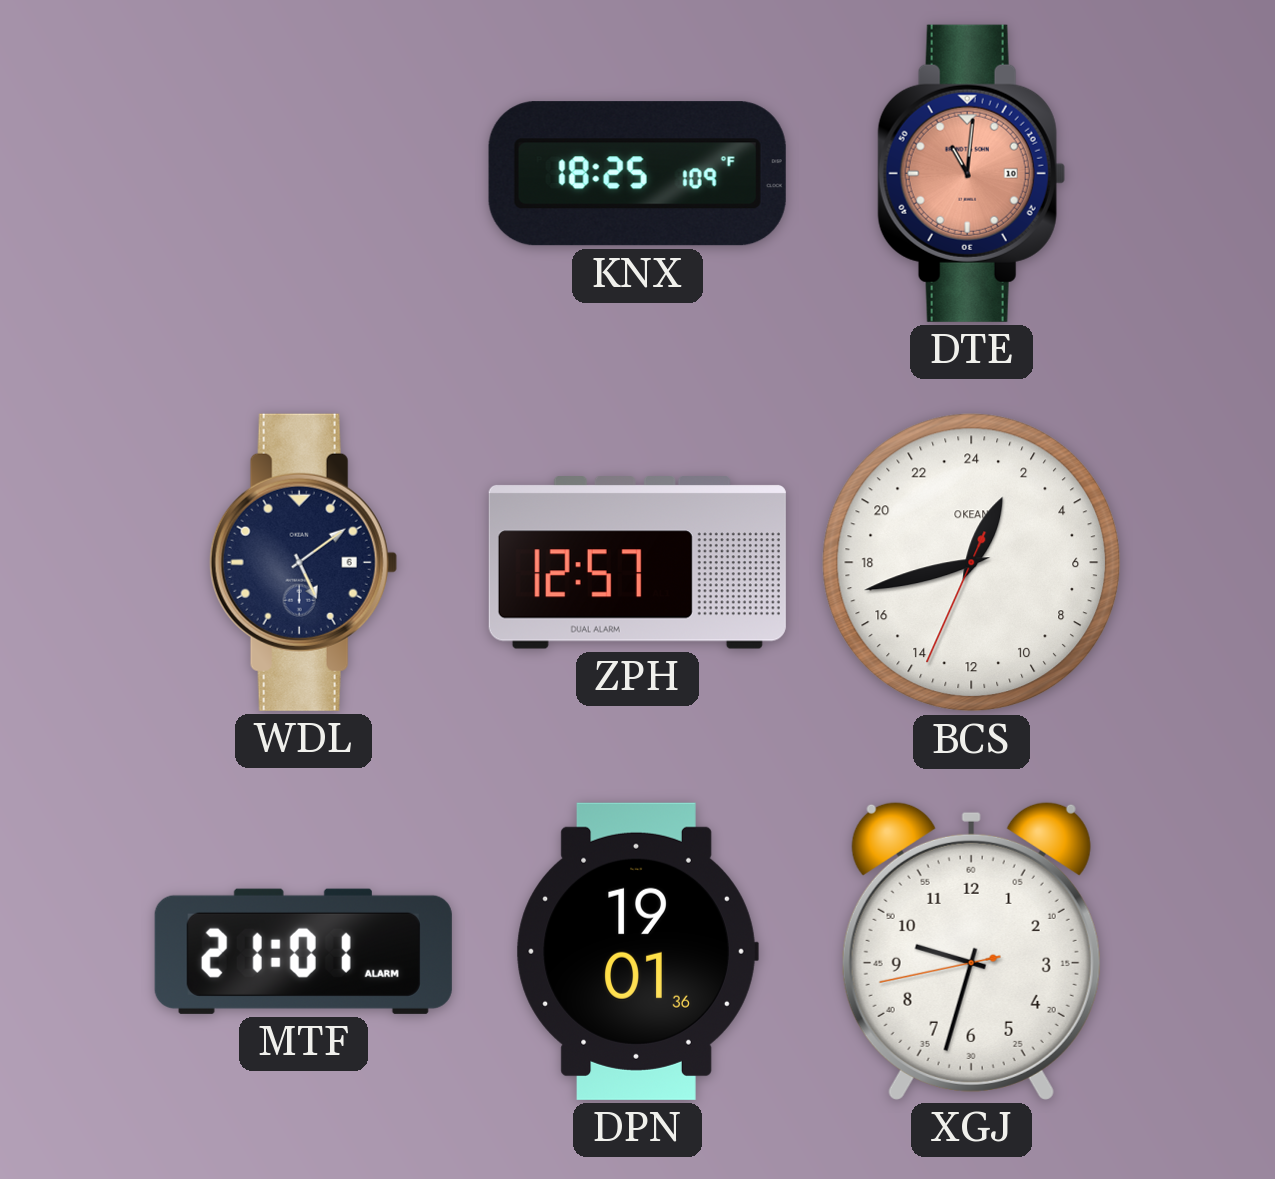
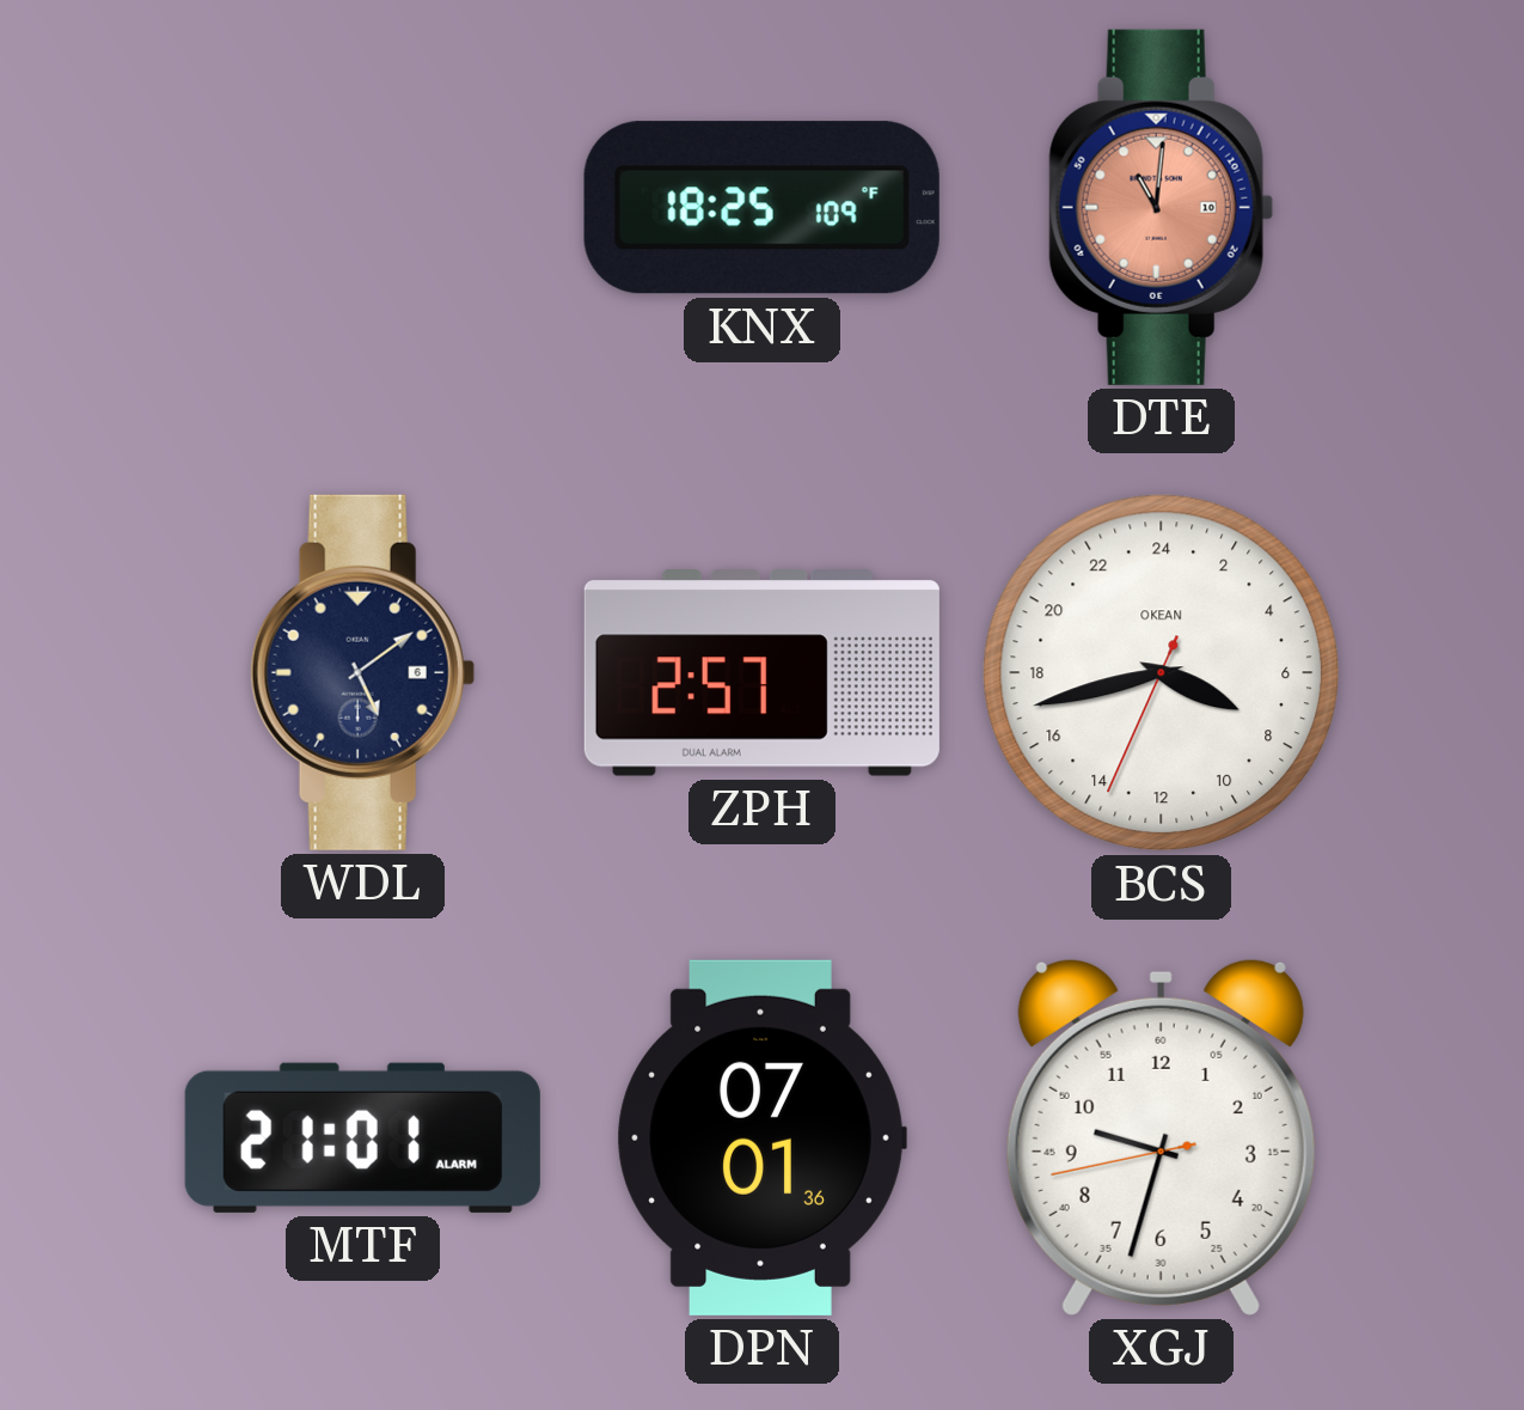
ZPH: 12:57 -> 2:57 (761, 673)
BCS: 1:42 -> 7:42 (1162, 673)
DPN: 19:01 -> 07:01 (761, 1137)
